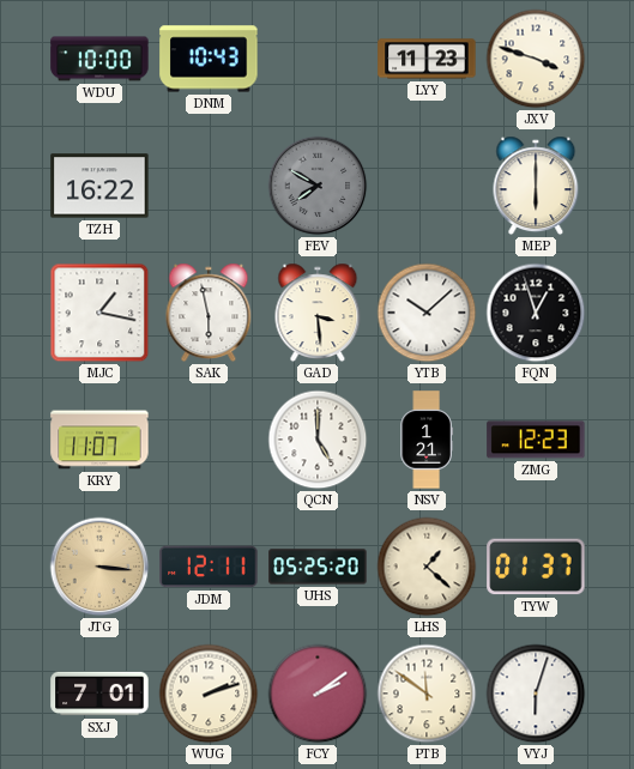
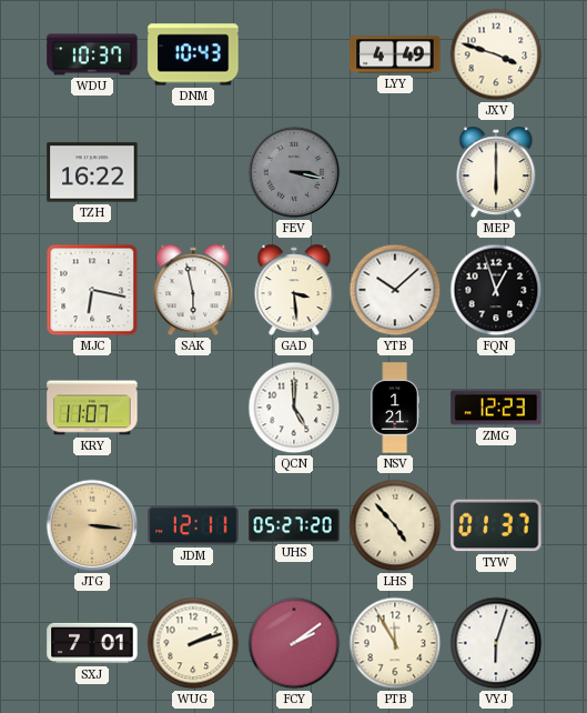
WDU: 10:00 -> 10:37 (92, 54)
LYY: 11:23 -> 4:49 (395, 54)
FEV: 7:50 -> 3:17 (294, 172)
MJC: 1:17 -> 6:17 (92, 290)
UHS: 05:25 -> 05:27 (294, 525)
LHS: 1:22 -> 4:53 (395, 525)
PTB: 11:51 -> 11:55 (395, 643)
